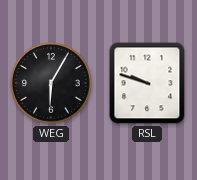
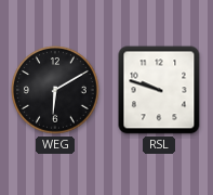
WEG: 6:05 -> 6:10 (55, 90)
